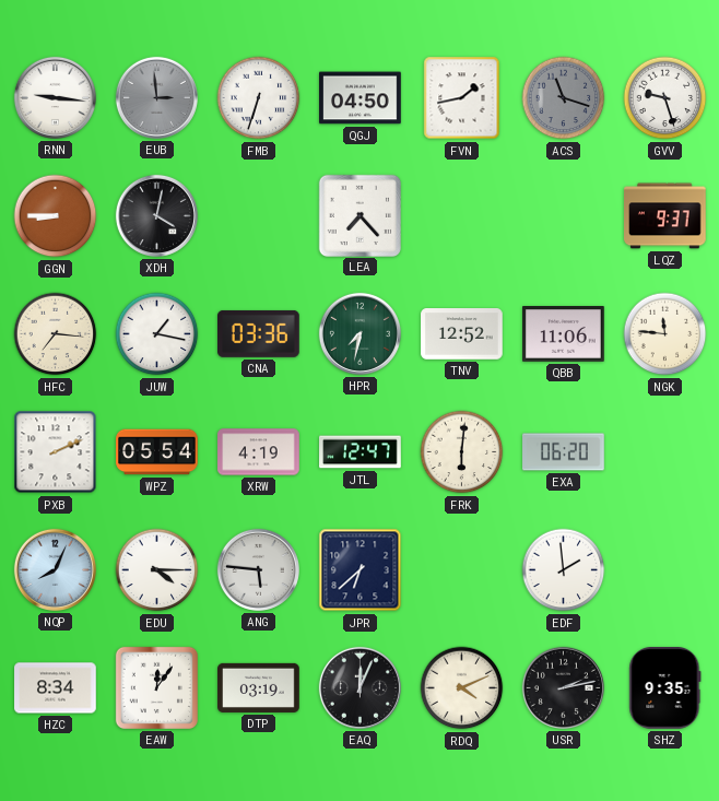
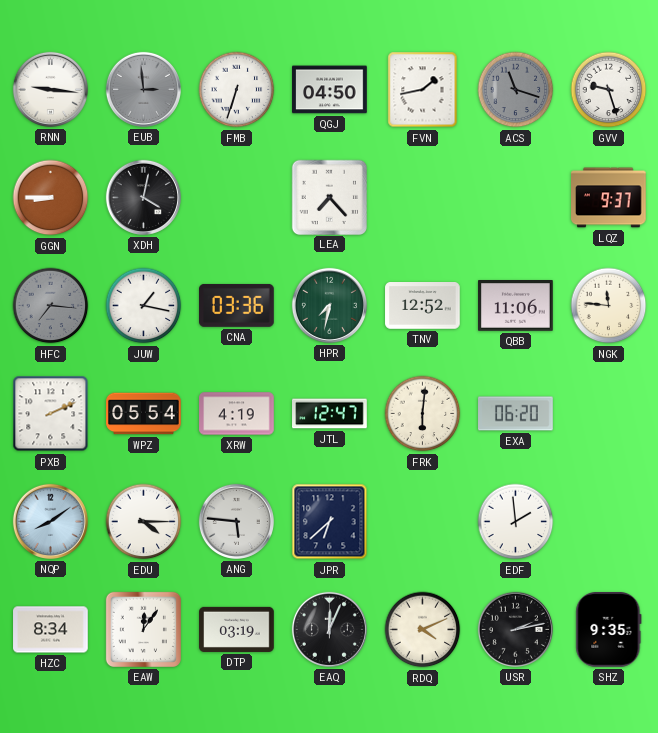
HFC dial: cream -> grey (51, 306)
NQP: 8:04 -> 8:09 (50, 521)
